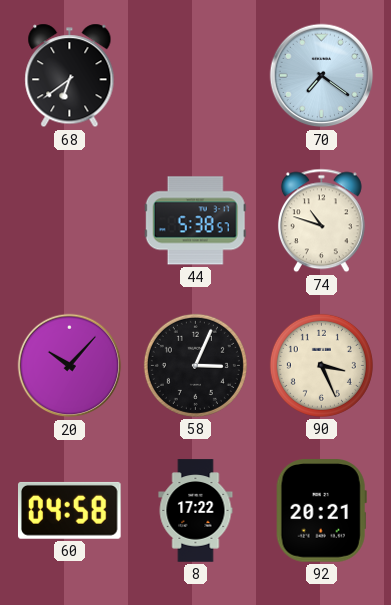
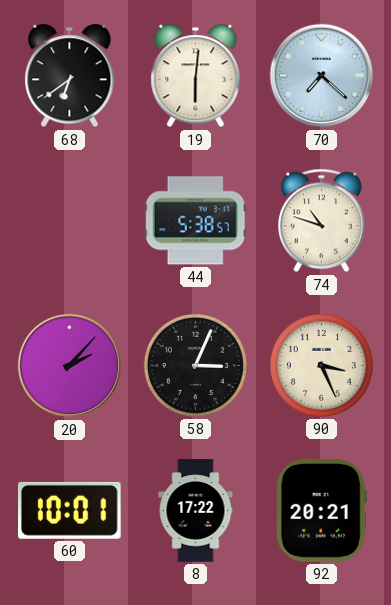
19: none -> 6:01 (196, 76)
70: 7:21 -> 7:22 (322, 76)
20: 10:07 -> 2:07 (70, 366)
60: 04:58 -> 10:01 (70, 510)
